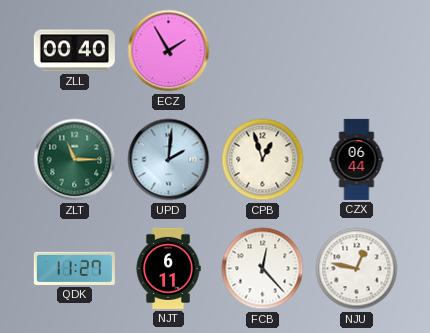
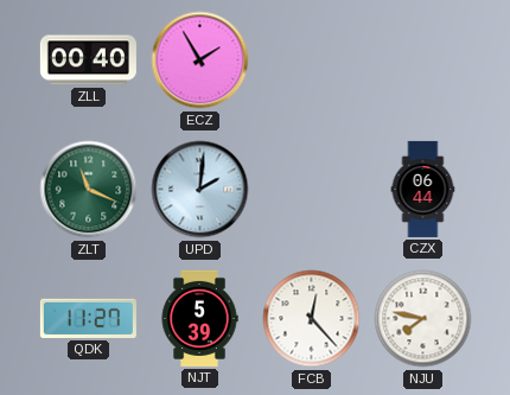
ZLT: 11:15 -> 11:19 (89, 190)
CPB: 12:57 -> none (263, 160)
NJT: 6:11 -> 5:39 (199, 318)
NJU: 12:47 -> 7:47 (423, 319)
